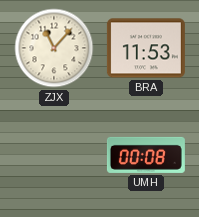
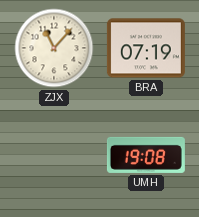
BRA: 11:53 -> 07:19 (146, 48)
UMH: 00:08 -> 19:08 (146, 155)
